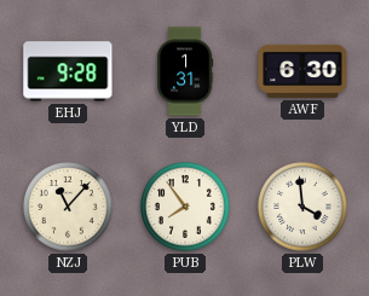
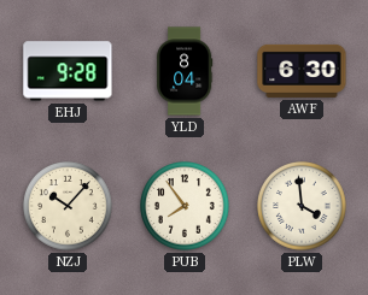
YLD: 1:31 -> 8:04 (185, 71)
NZJ: 11:07 -> 10:07 (69, 207)
